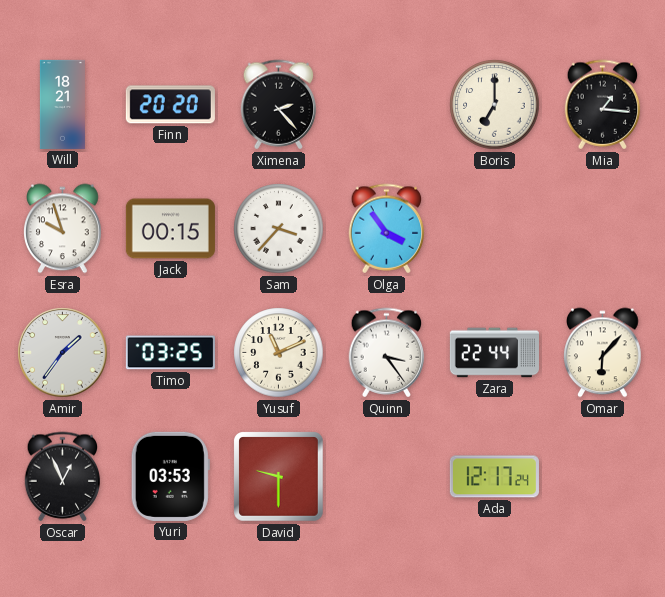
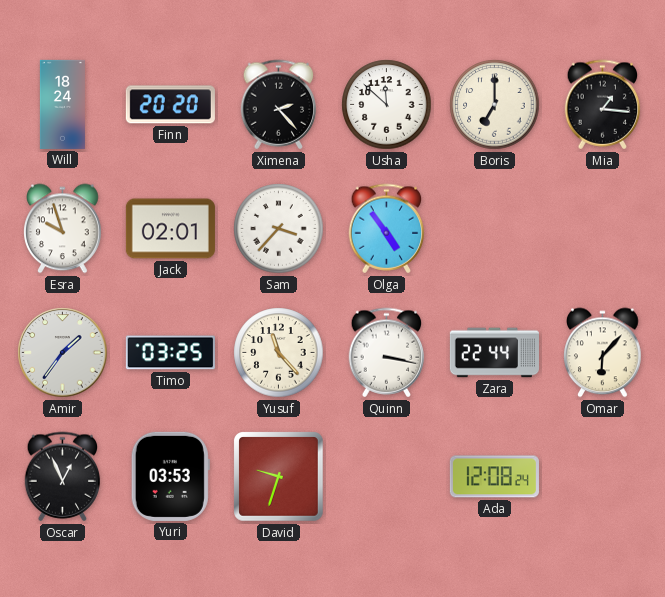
Will: 18:21 -> 18:24 (62, 104)
Usha: none -> 11:52 (387, 105)
Jack: 00:15 -> 02:01 (170, 229)
Olga: 3:54 -> 4:54 (387, 229)
Yusuf: 11:11 -> 11:23 (279, 353)
Quinn: 3:24 -> 3:17 (387, 353)
David: 9:30 -> 9:33 (279, 477)
Ada: 12:17 -> 12:08 (494, 477)
